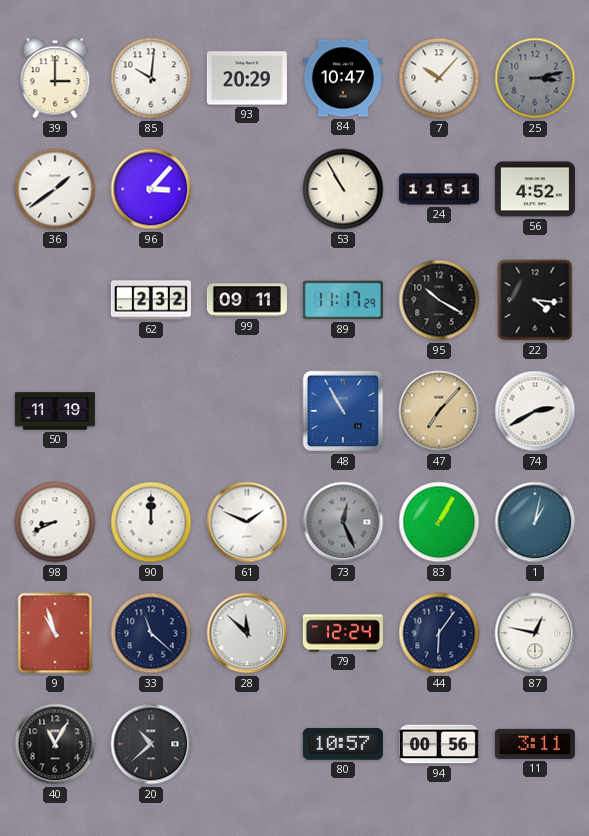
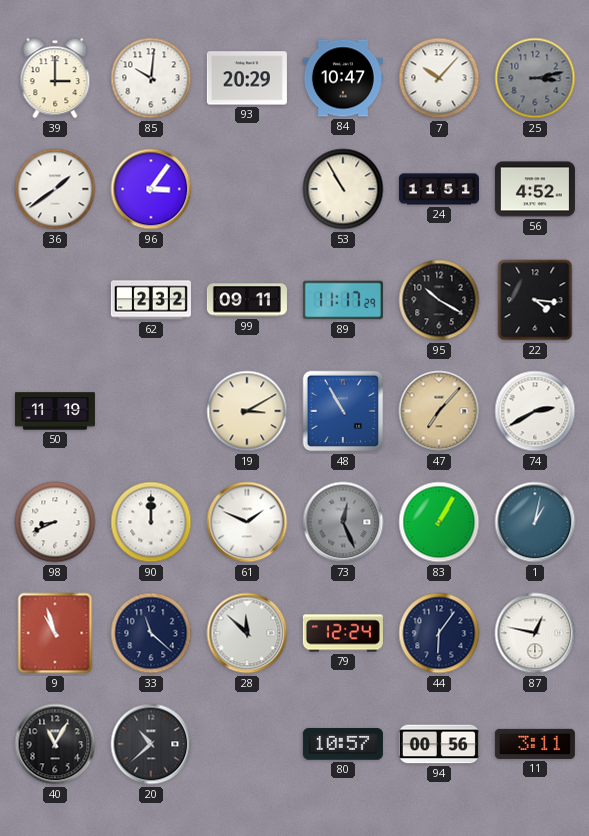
96: 3:07 -> 3:06 (151, 189)
19: none -> 3:10 (247, 411)
